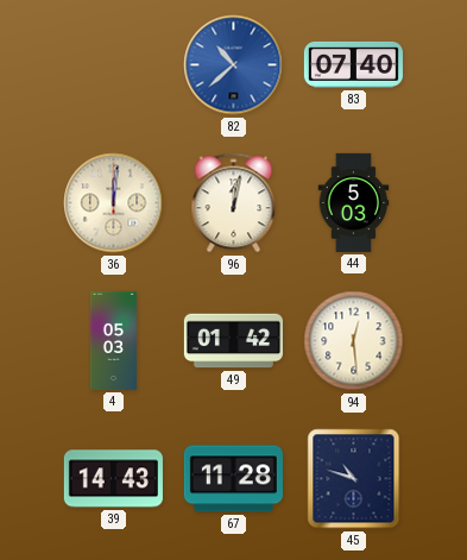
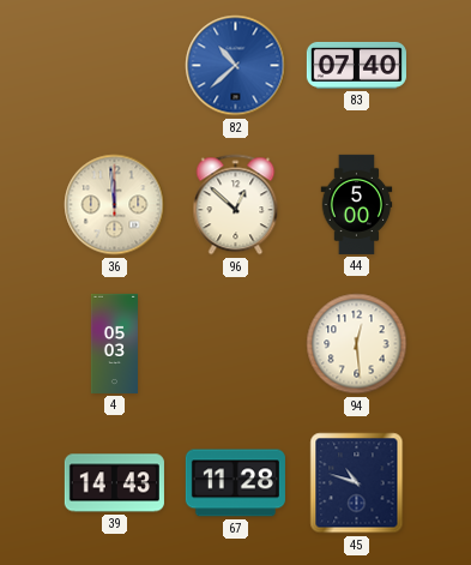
36: 12:01 -> 11:59 (115, 205)
96: 12:02 -> 12:52 (236, 205)
44: 5:03 -> 5:00 (357, 204)
49: 01:42 -> none (233, 341)
